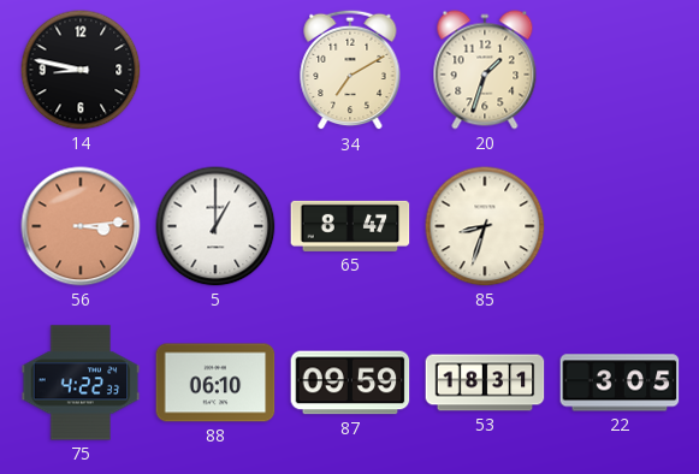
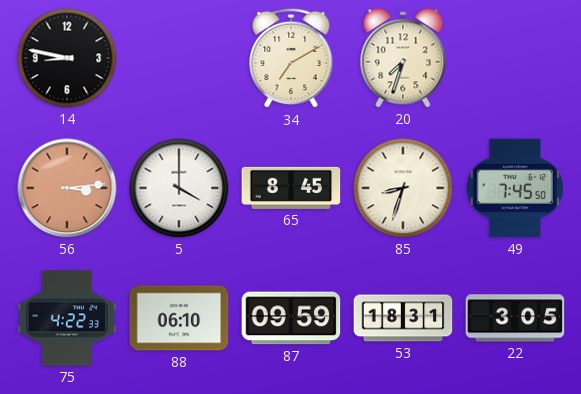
20: 1:33 -> 7:33 (403, 58)
5: 1:00 -> 4:00 (179, 188)
65: 8:47 -> 8:45 (291, 188)
49: none -> 7:45 (515, 188)
